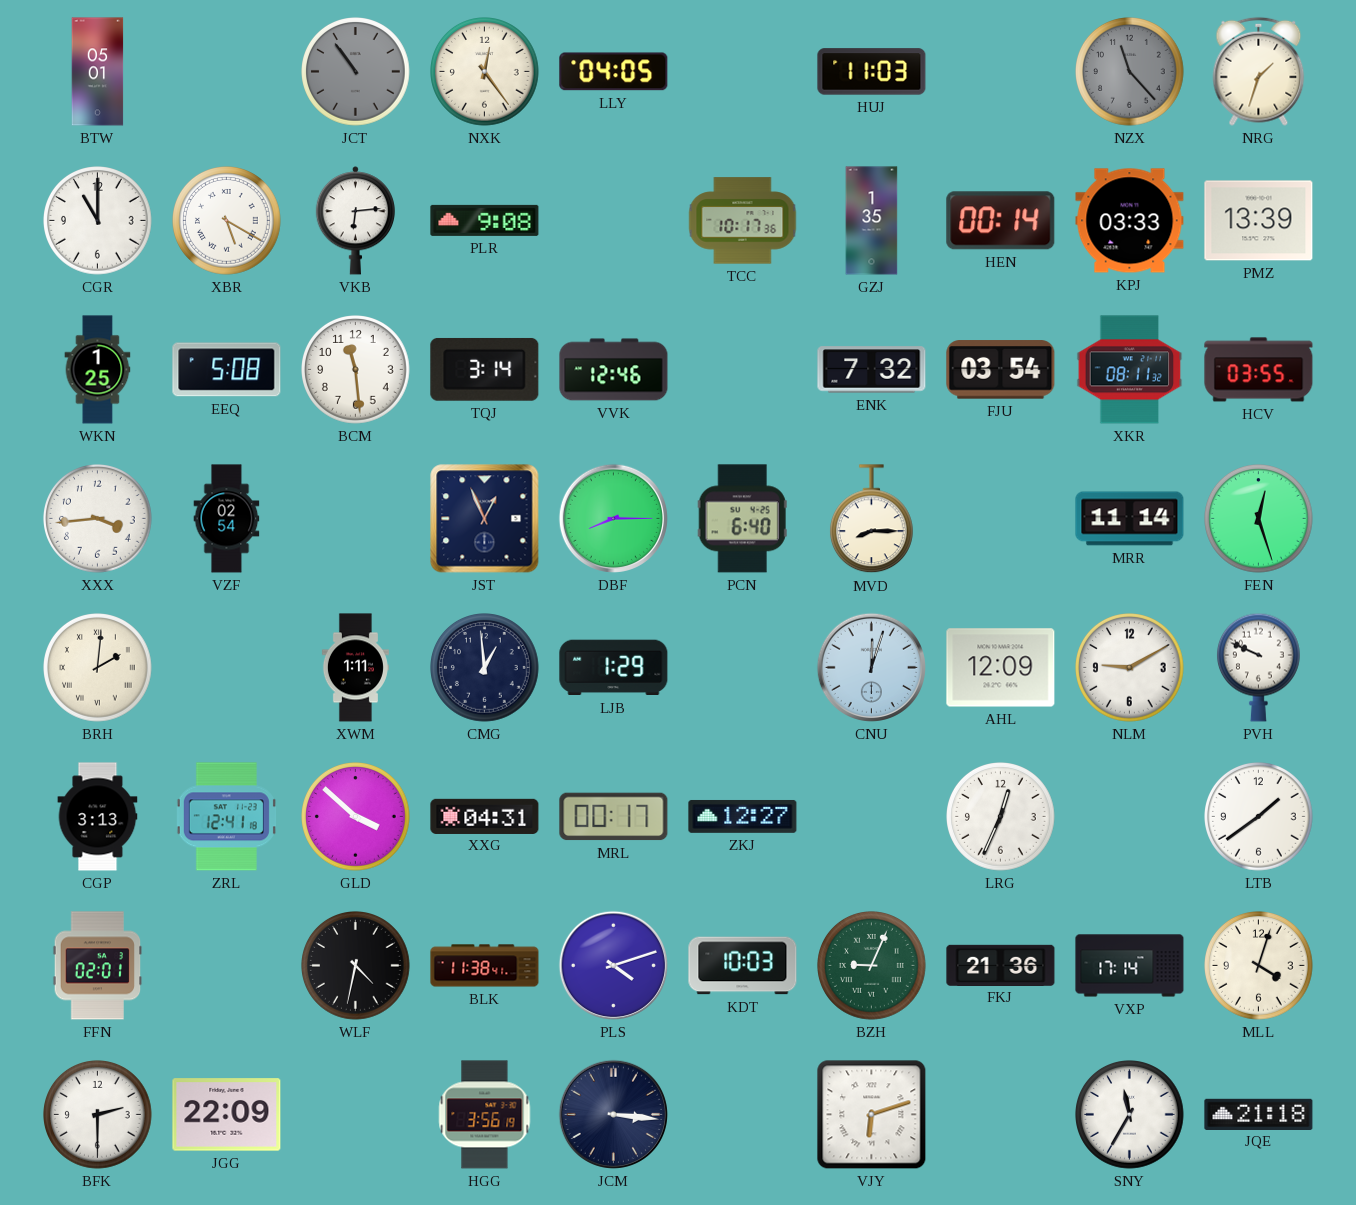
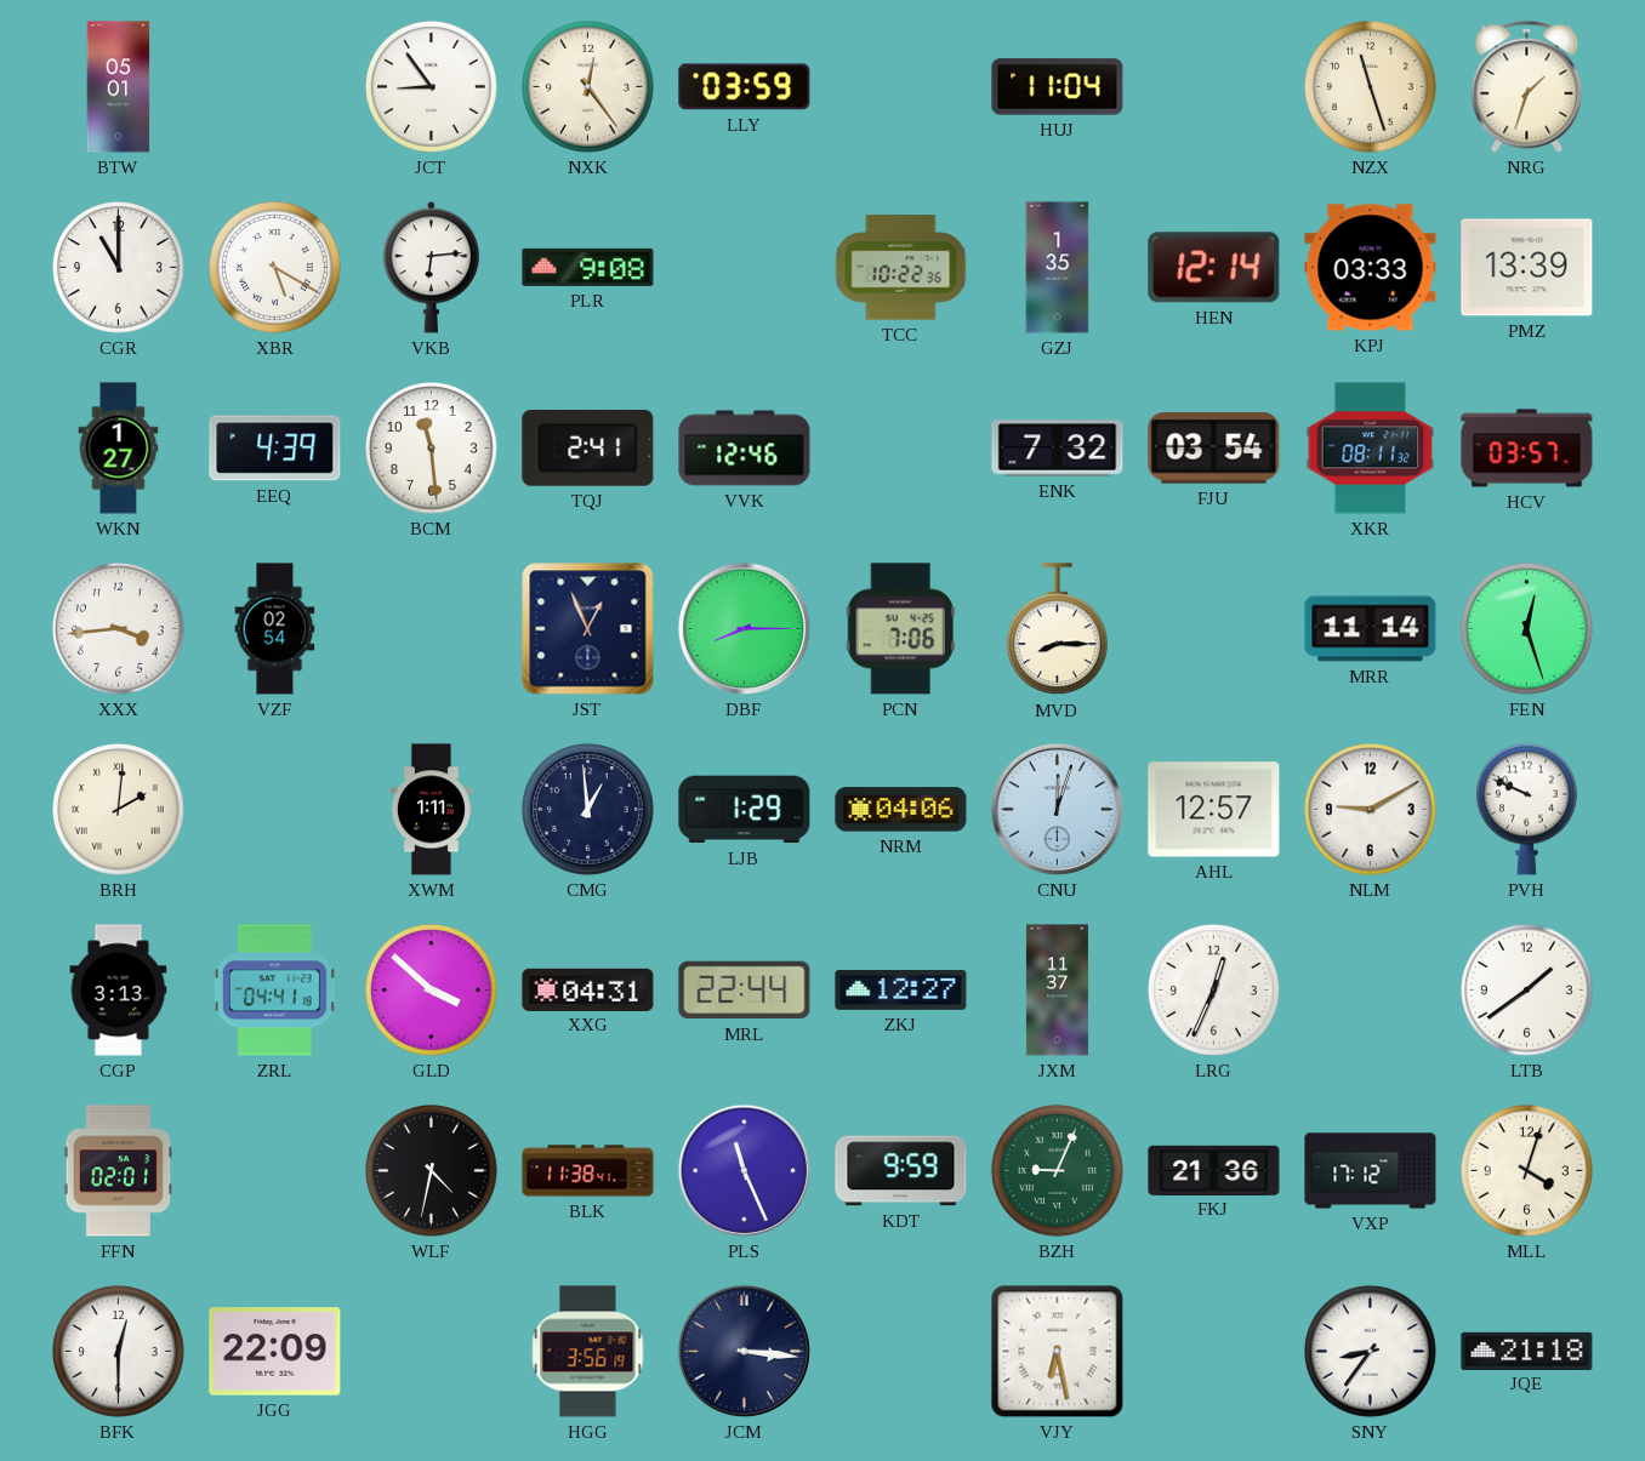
JCT: 10:54 -> 8:54 (432, 87)
JCT dial: grey -> white (432, 87)
LLY: 04:05 -> 03:59 (745, 87)
HUJ: 11:03 -> 11:04 (1058, 87)
NZX: 11:23 -> 11:27 (1371, 87)
NZX dial: grey -> cream (1371, 87)
TCC: 10:17 -> 10:22 (901, 268)
HEN: 00:14 -> 12:14 (1214, 268)
WKN: 1:25 -> 1:27 (119, 449)
EEQ: 5:08 -> 4:39 (275, 449)
TQJ: 3:14 -> 2:41 (588, 447)
HCV: 03:55 -> 03:57 (1527, 449)
PCN: 6:40 -> 7:06 (900, 629)
NRM: none -> 04:06 (901, 810)
AHL: 12:09 -> 12:57 (1214, 810)
ZRL: 12:41 -> 04:41 (274, 991)
MRL: 00:17 -> 22:44 (745, 991)
JXM: none -> 11:37 (1057, 991)
PLS: 4:12 -> 11:26 (744, 1170)
KDT: 10:03 -> 9:59 (901, 1171)
VXP: 17:14 -> 17:12 (1371, 1171)
BFK: 2:30 -> 12:30 (119, 1352)
VJY: 6:12 -> 6:28 (1058, 1352)
SNY: 11:35 -> 8:36 (1371, 1352)
